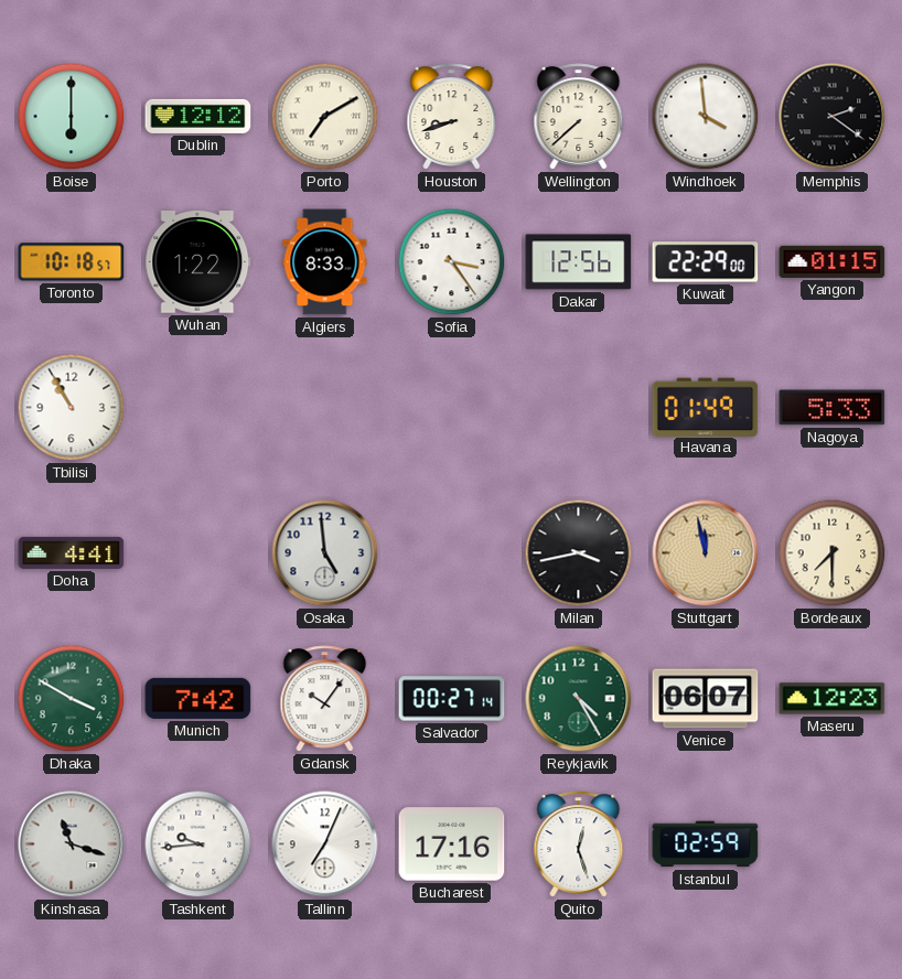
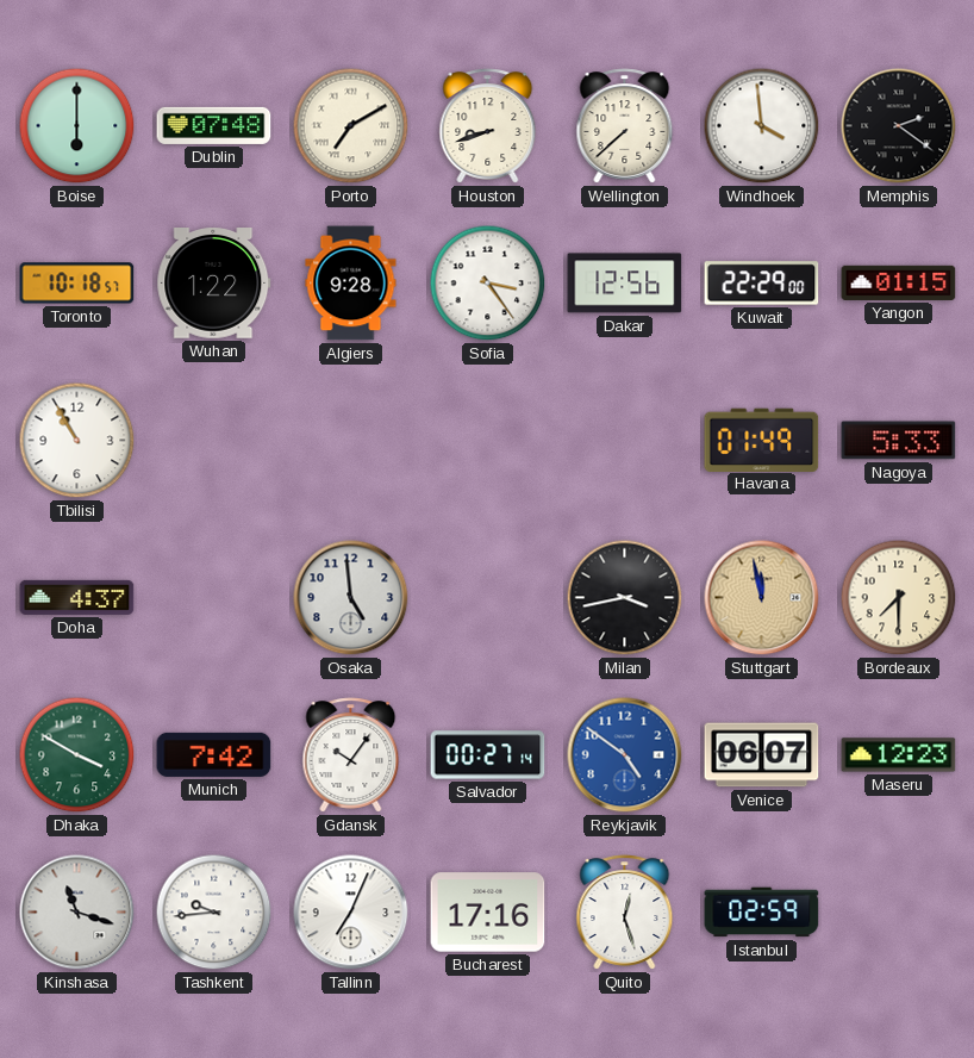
Dublin: 12:12 -> 07:48 (214, 125)
Algiers: 8:33 -> 9:28 (351, 284)
Doha: 4:41 -> 4:37 (77, 597)
Reykjavik: 4:25 -> 4:51 (625, 755)
Reykjavik dial: green -> blue (625, 755)
